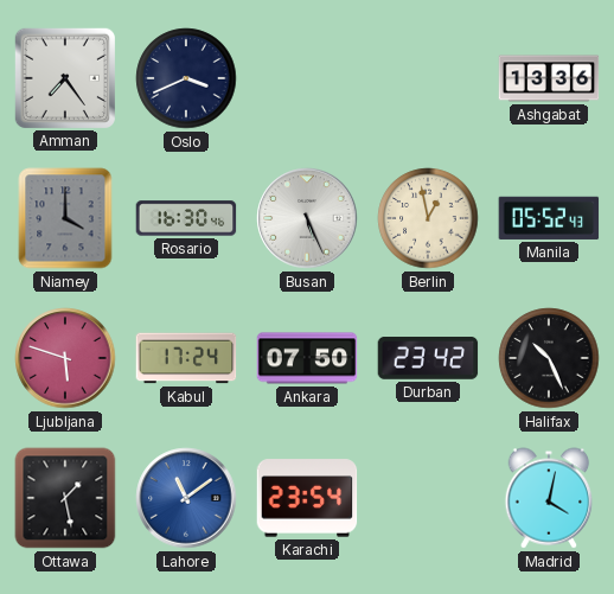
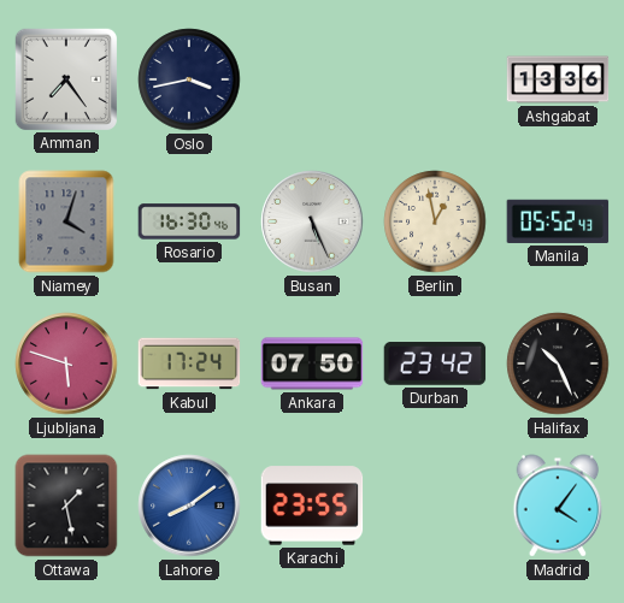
Oslo: 3:41 -> 3:43 (189, 79)
Niamey: 4:00 -> 4:03 (66, 221)
Lahore: 11:09 -> 8:09 (189, 506)
Karachi: 23:54 -> 23:55 (312, 506)
Madrid: 4:02 -> 4:06 (558, 506)
